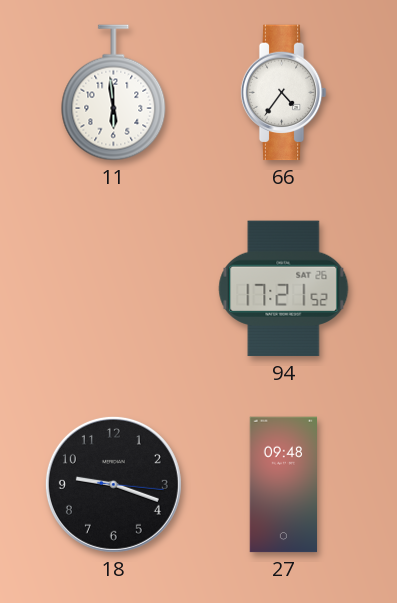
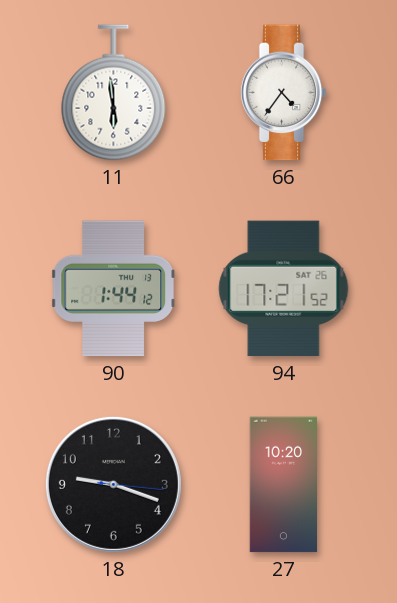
90: none -> 1:44 (114, 289)
27: 09:48 -> 10:20 (284, 485)
